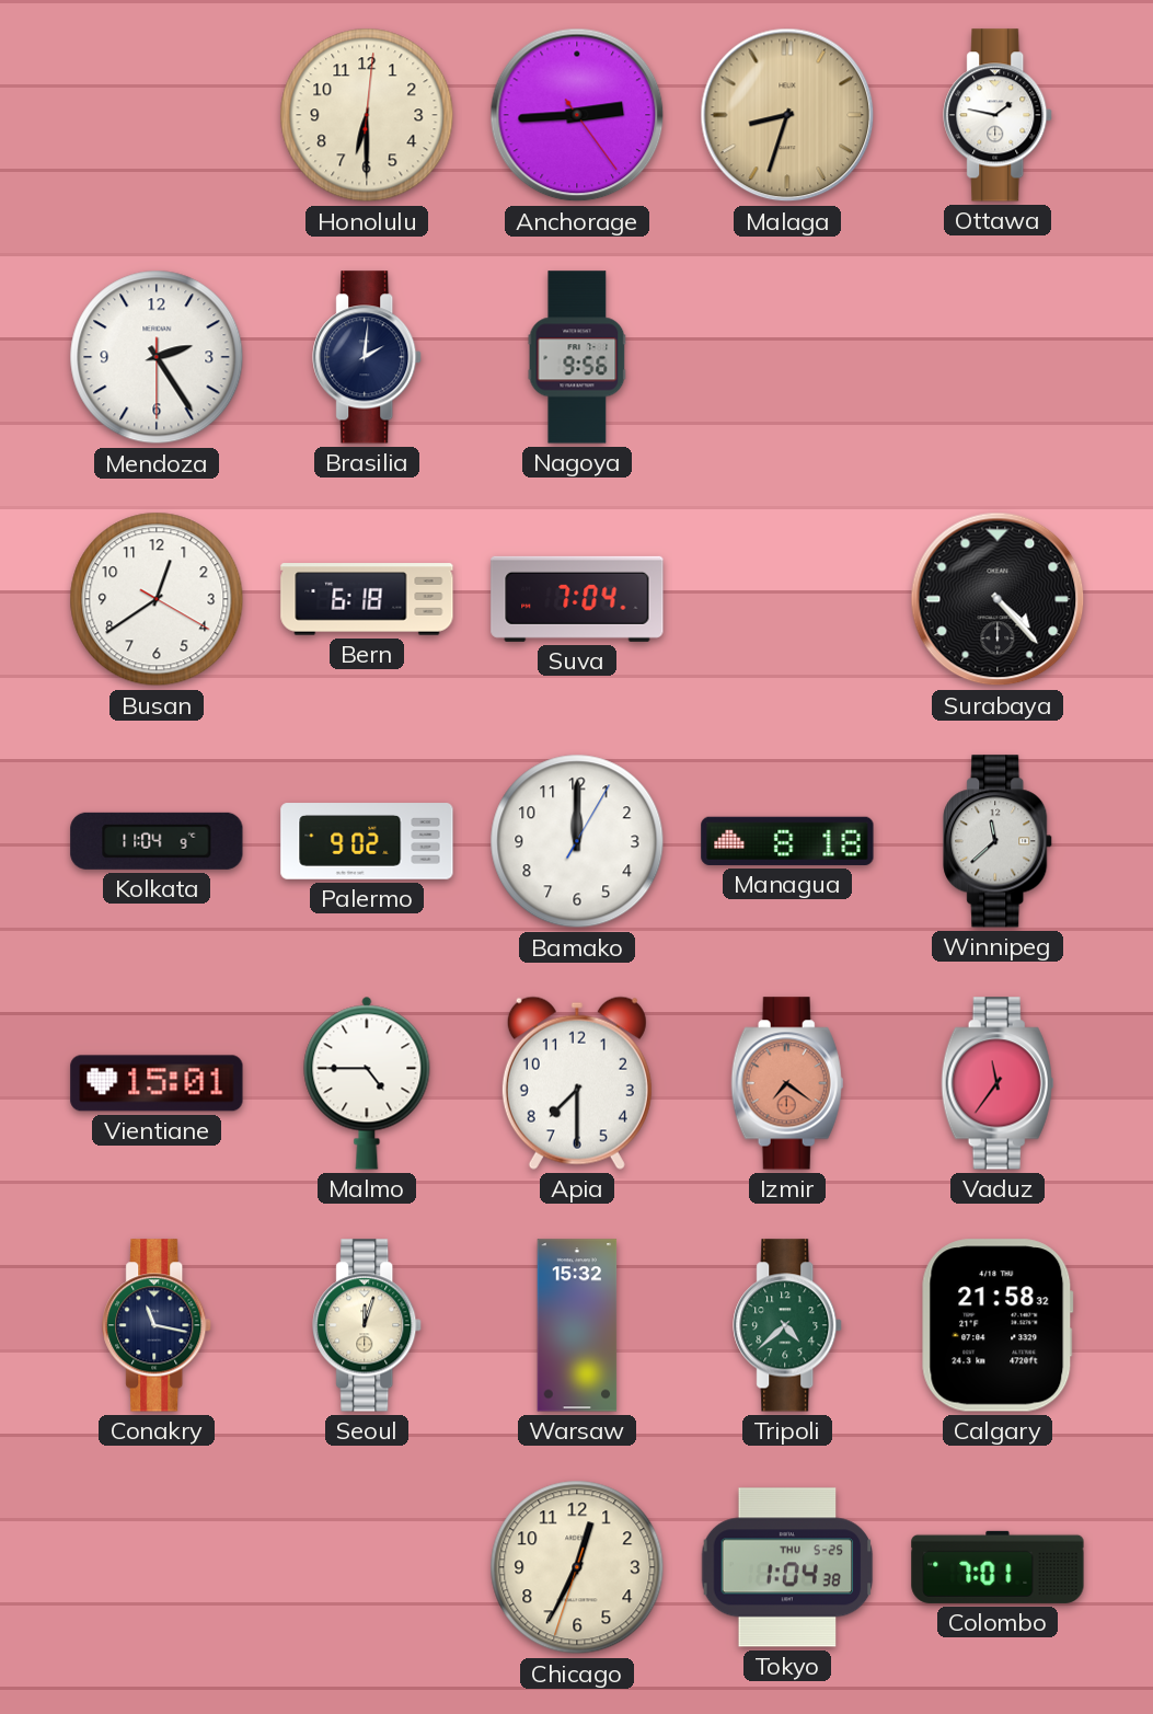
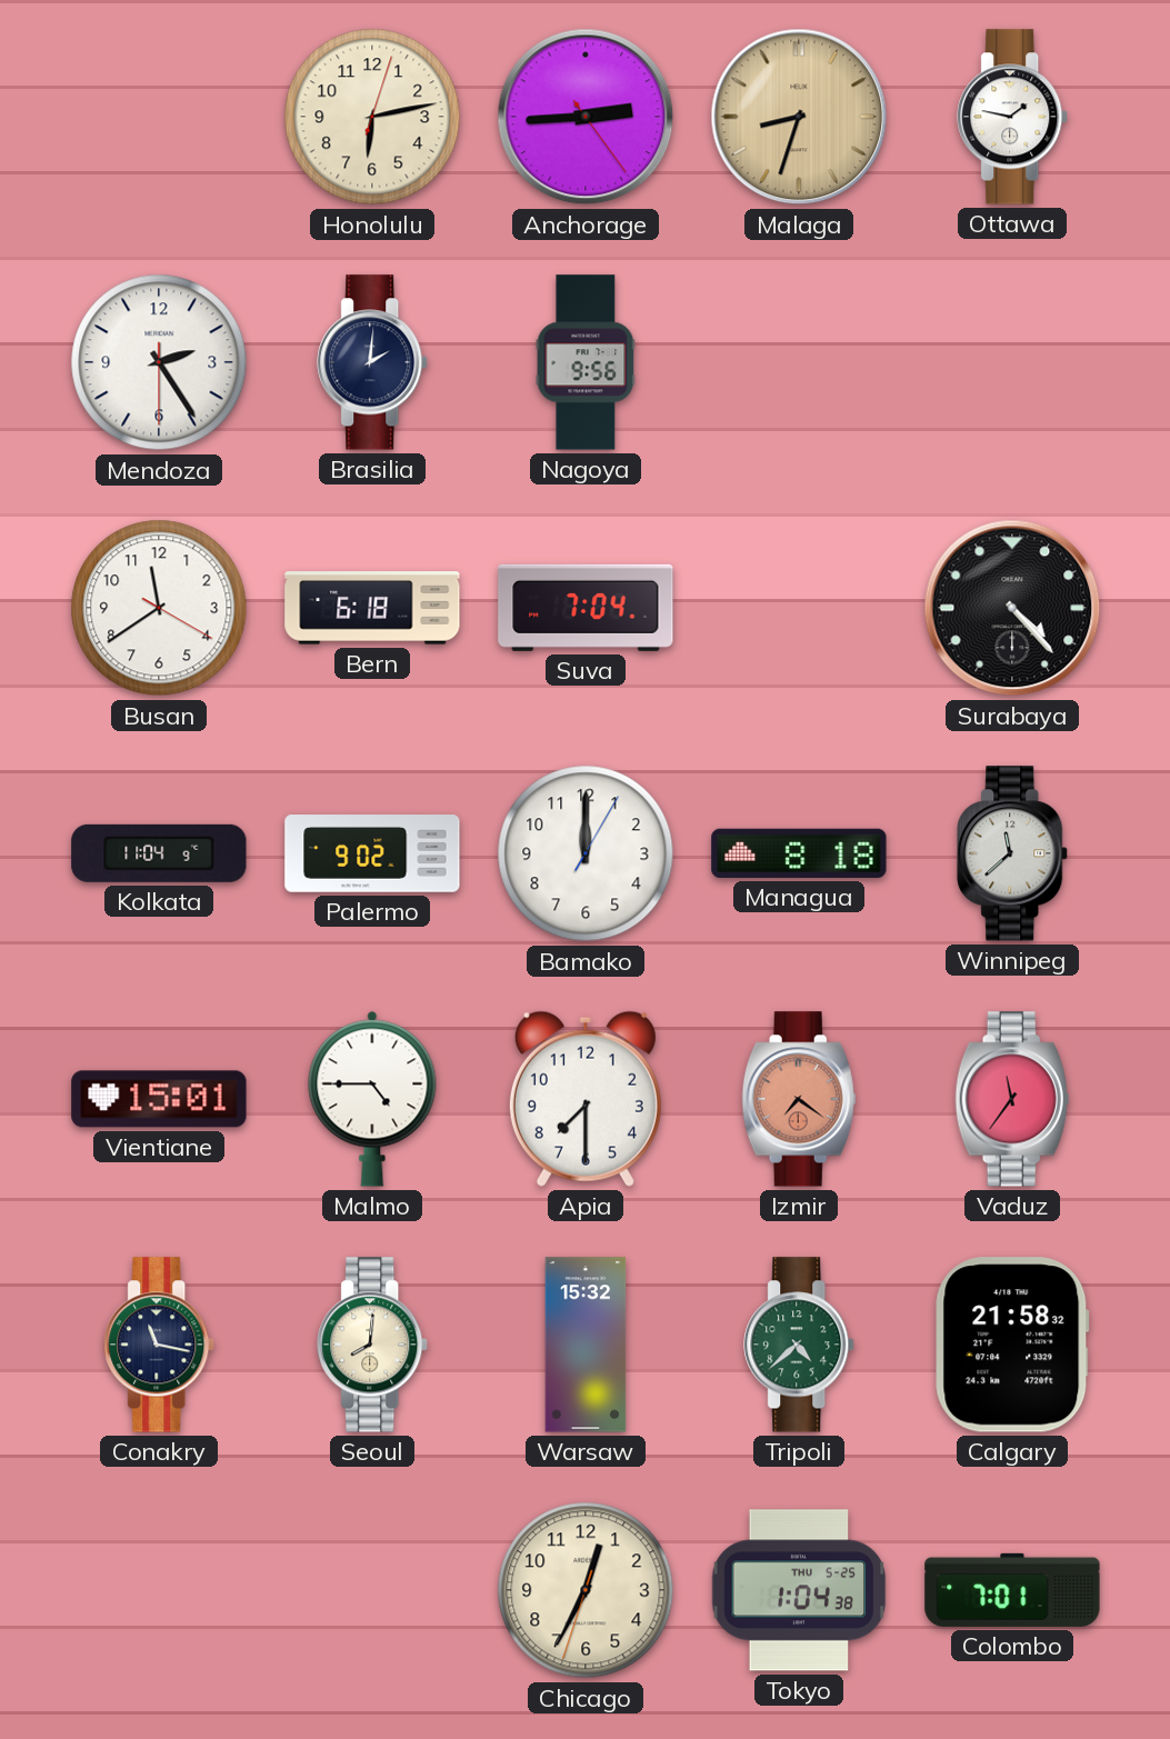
Honolulu: 6:30 -> 6:13 (372, 117)
Busan: 12:39 -> 11:39 (159, 608)
Seoul: 12:03 -> 8:01 (373, 1345)
